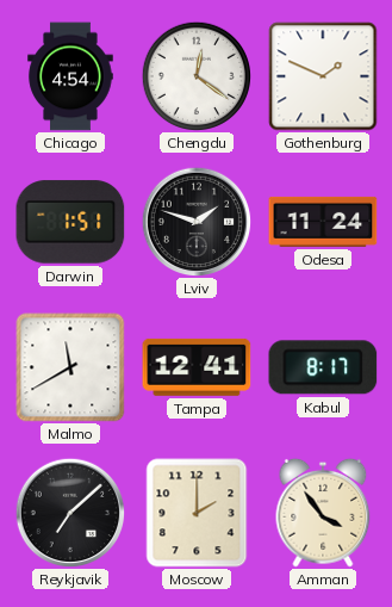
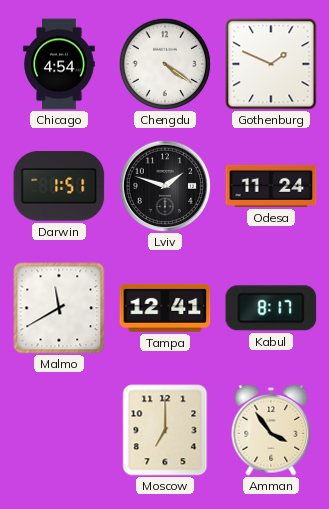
Chengdu: 12:21 -> 4:21 (164, 63)
Reykjavik: 7:08 -> none (70, 513)
Moscow: 2:00 -> 7:00 (165, 430)
